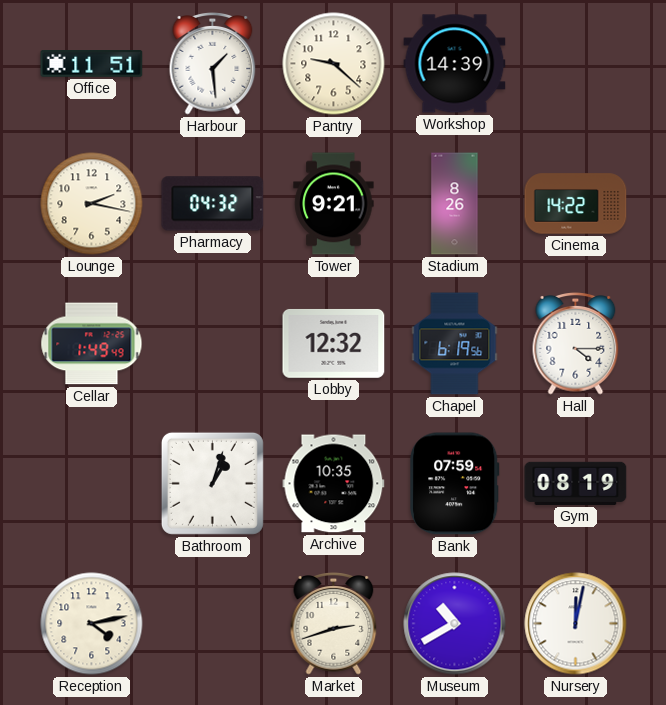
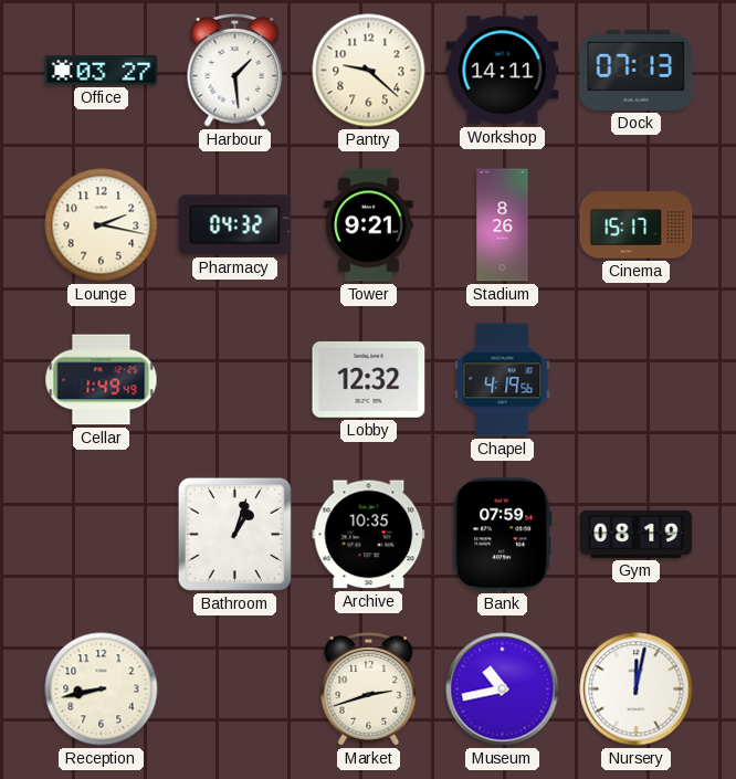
Office: 11:51 -> 03:27 (102, 71)
Workshop: 14:39 -> 14:11 (503, 71)
Dock: none -> 07:13 (637, 70)
Cinema: 14:22 -> 15:17 (637, 225)
Chapel: 6:19 -> 4:19 (503, 380)
Hall: 4:15 -> none (576, 344)
Reception: 4:13 -> 8:43 (102, 689)
Museum: 10:40 -> 10:43 (503, 689)
